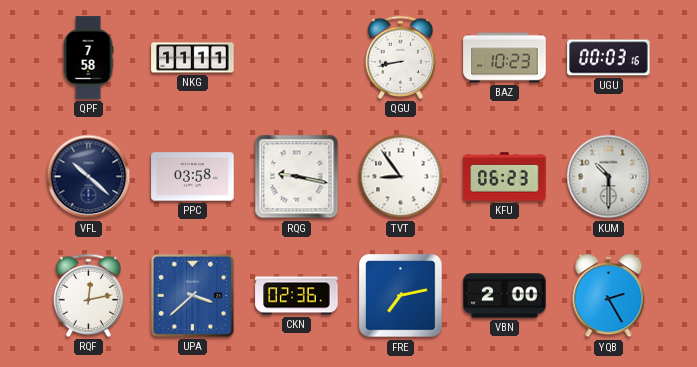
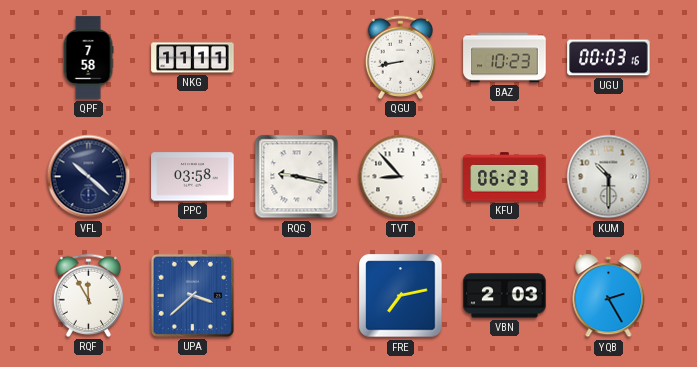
TVT: 8:54 -> 8:53 (401, 177)
RQF: 12:13 -> 11:55 (88, 295)
CKN: 02:36 -> none (297, 296)
VBN: 2:00 -> 2:03 (505, 296)
